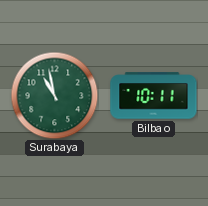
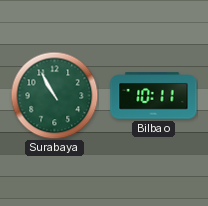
Surabaya: 10:58 -> 10:55 (54, 95)
